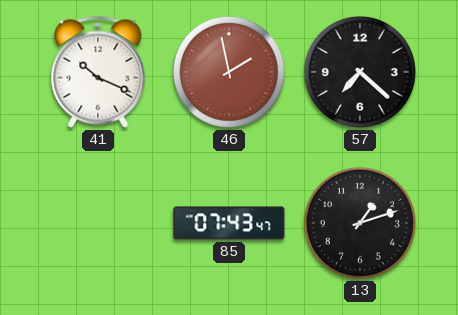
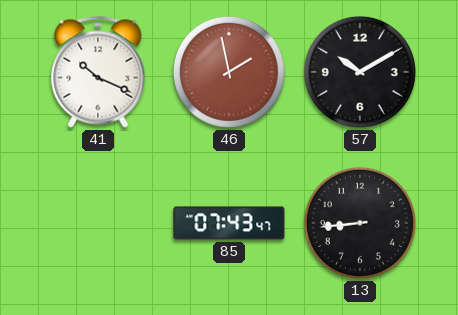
57: 7:22 -> 10:10 (360, 72)
13: 1:12 -> 8:44 (360, 223)
